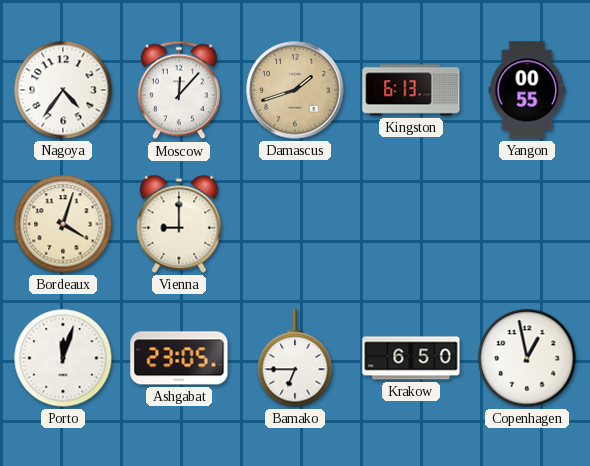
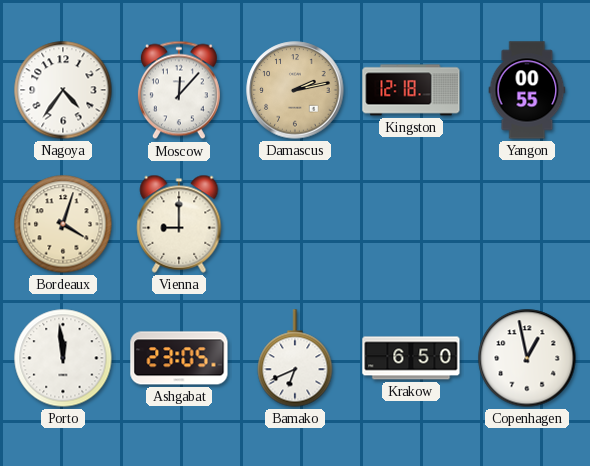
Damascus: 1:42 -> 2:13 (295, 90)
Kingston: 6:13 -> 12:18 (411, 90)
Porto: 12:03 -> 11:59 (63, 358)
Bamako: 6:45 -> 6:41 (295, 358)
